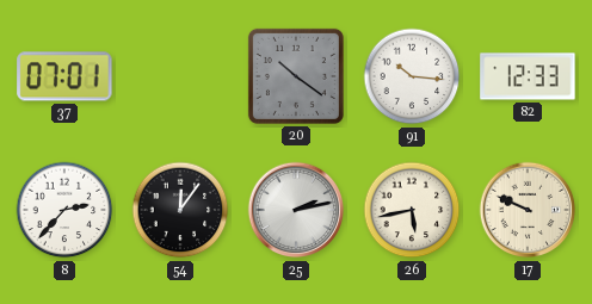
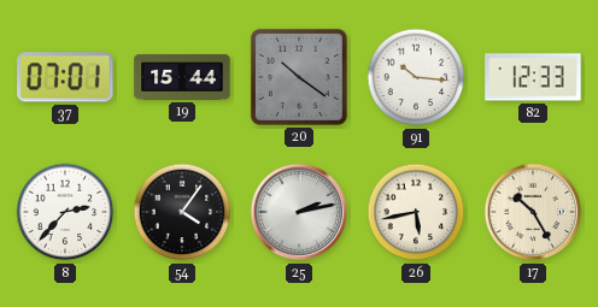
19: none -> 15:44 (182, 77)
54: 12:06 -> 4:06 (182, 212)
17: 9:49 -> 10:25 (533, 212)
